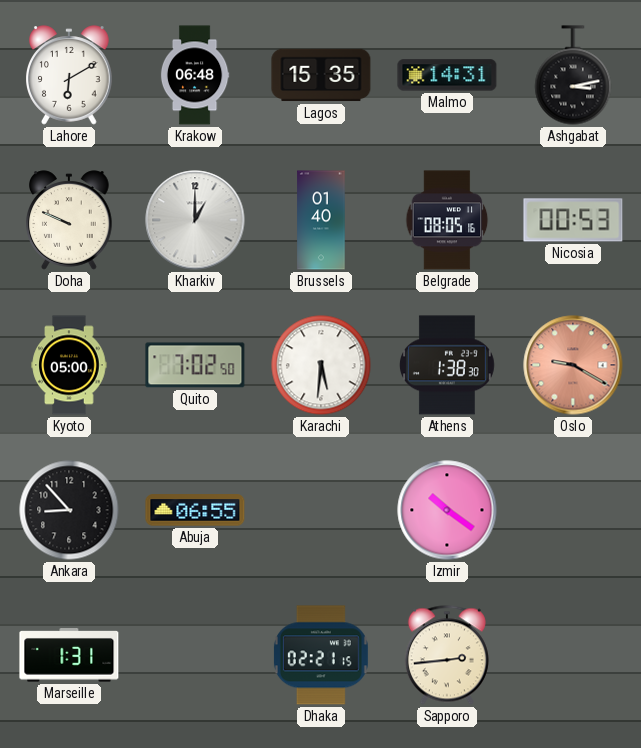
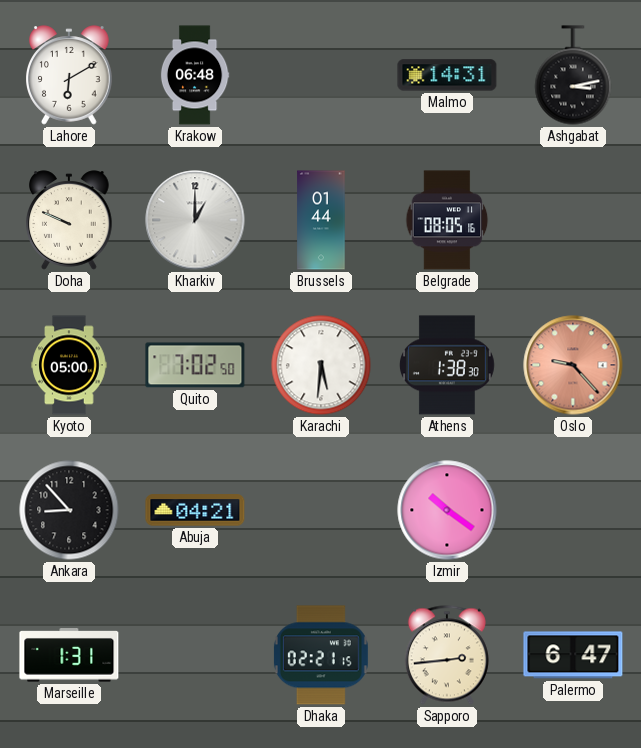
Lagos: 15:35 -> none (321, 75)
Brussels: 01:40 -> 01:44 (321, 220)
Nicosia: 00:53 -> none (573, 220)
Oslo: 9:20 -> 9:23 (573, 365)
Abuja: 06:55 -> 04:21 (195, 510)
Palermo: none -> 6:47 (573, 655)
